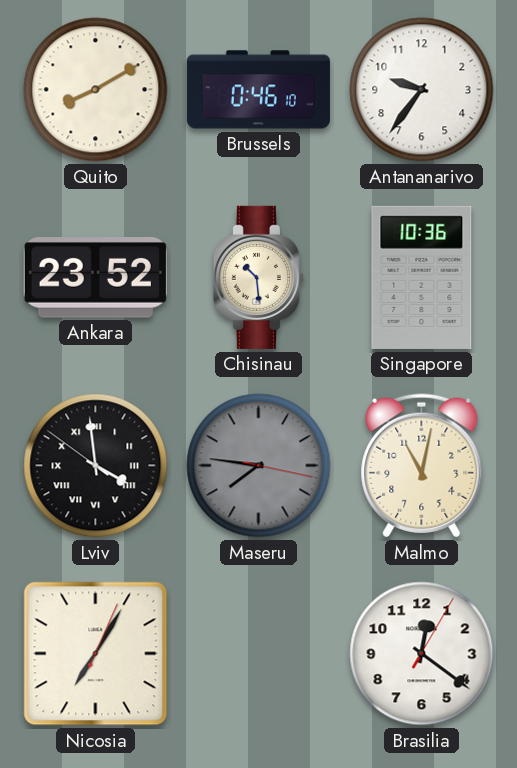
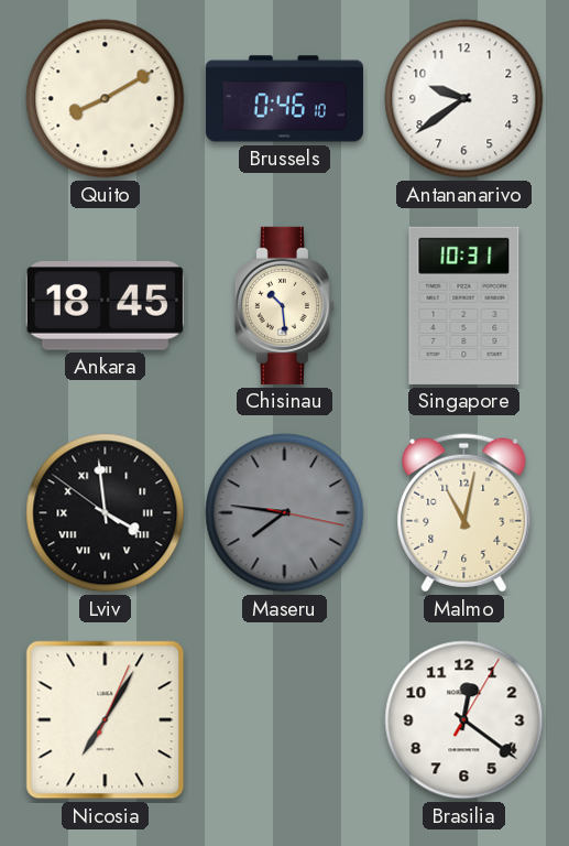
Antananarivo: 9:36 -> 9:39 (464, 99)
Ankara: 23:52 -> 18:45 (105, 306)
Singapore: 10:36 -> 10:31 (464, 305)
